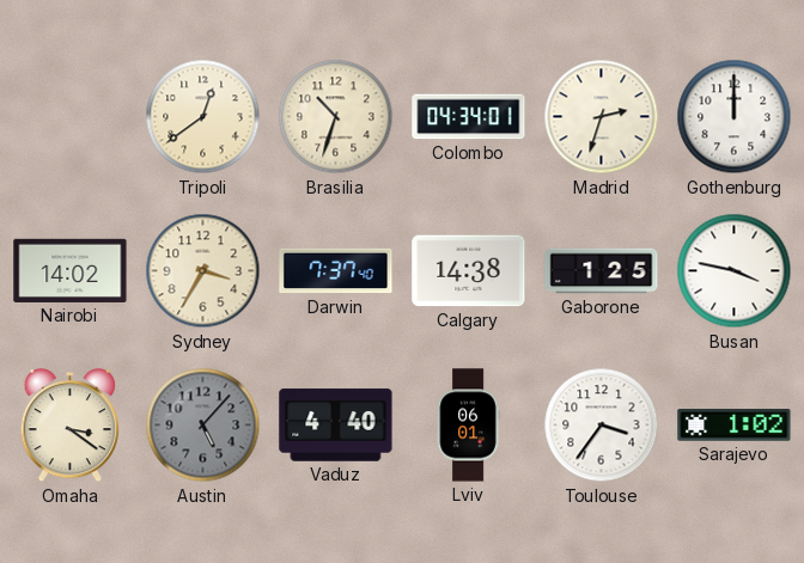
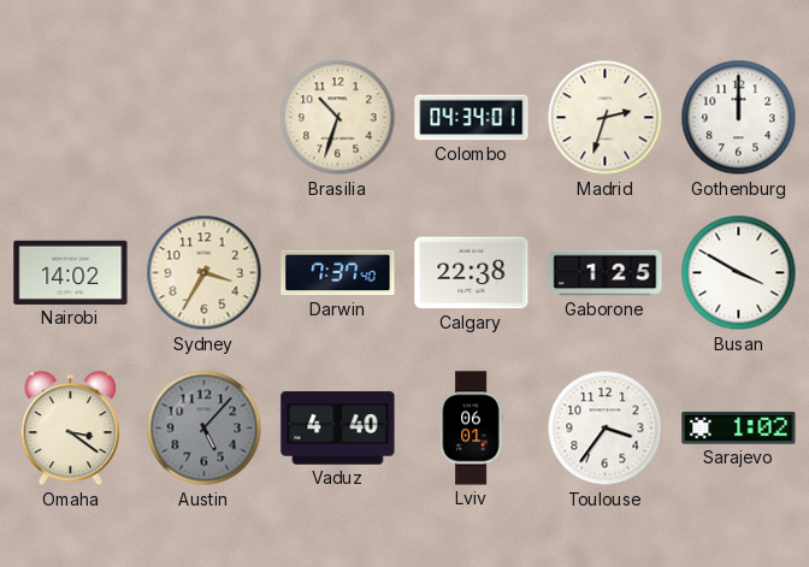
Tripoli: 12:39 -> none (203, 117)
Calgary: 14:38 -> 22:38 (472, 273)
Busan: 3:47 -> 3:50 (739, 273)
